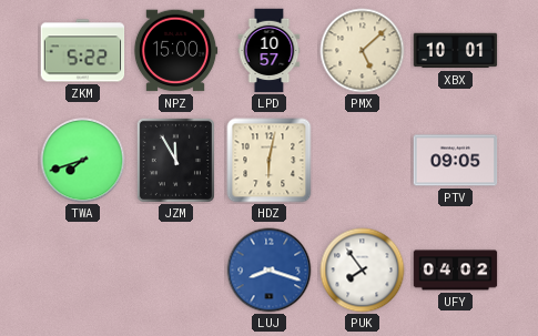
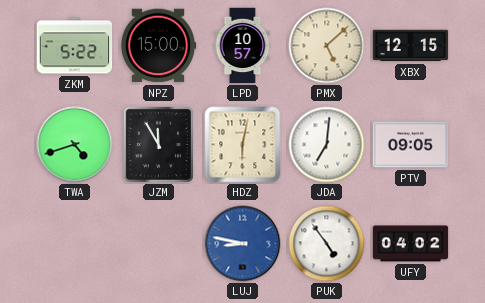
XBX: 10:01 -> 12:15 (411, 46)
TWA: 7:42 -> 4:42 (75, 145)
JDA: none -> 7:01 (327, 145)
LUJ: 8:18 -> 8:47 (243, 244)
PUK: 7:54 -> 4:54 (327, 244)
